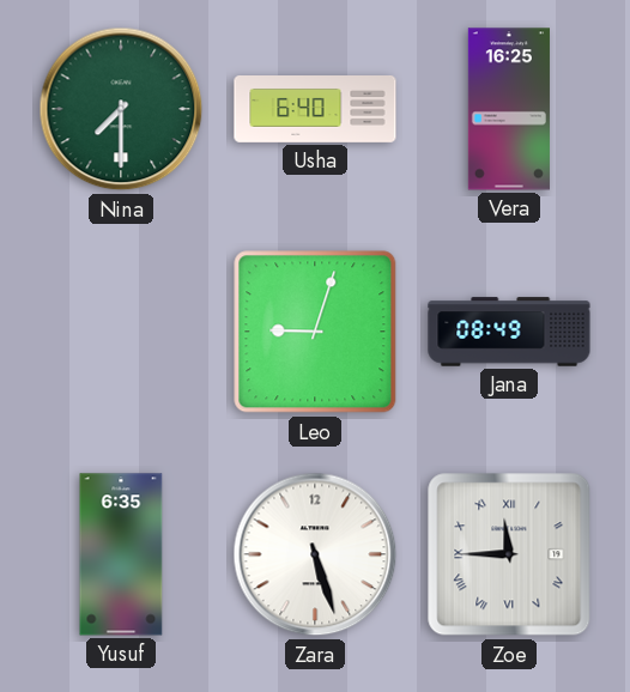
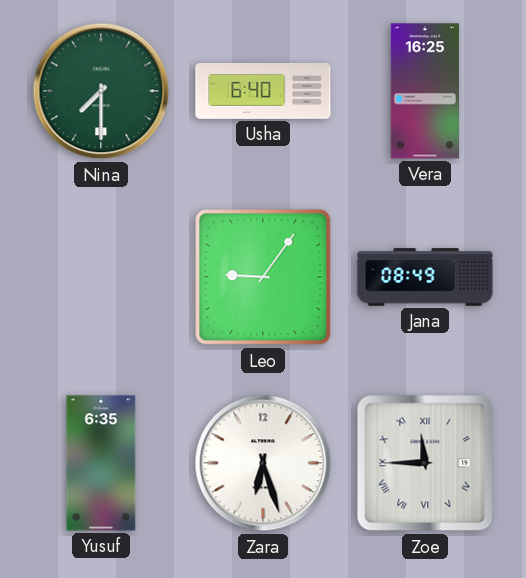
Leo: 9:03 -> 9:06 (263, 277)
Zara: 5:27 -> 6:27 (263, 463)
